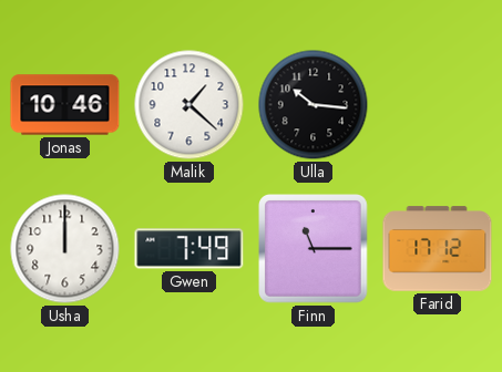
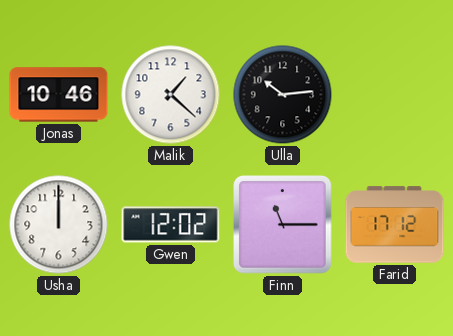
Ulla: 10:16 -> 10:14 (283, 95)
Gwen: 7:49 -> 12:02 (171, 225)
